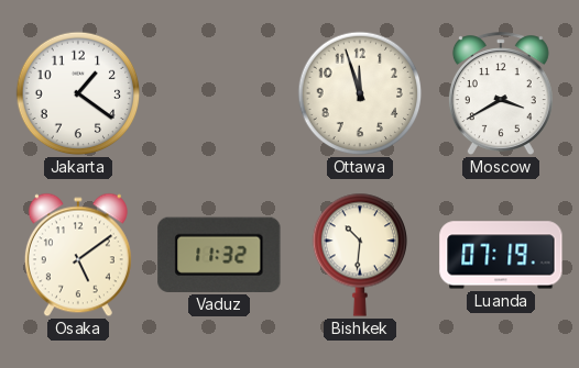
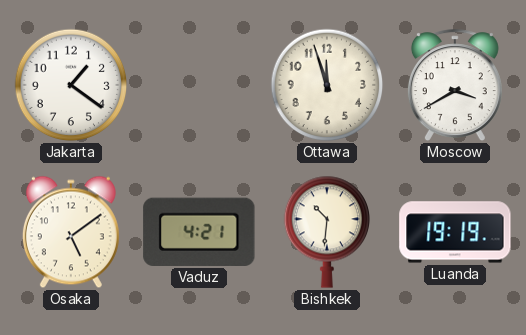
Vaduz: 11:32 -> 4:21 (199, 232)
Luanda: 07:19 -> 19:19 (455, 232)
